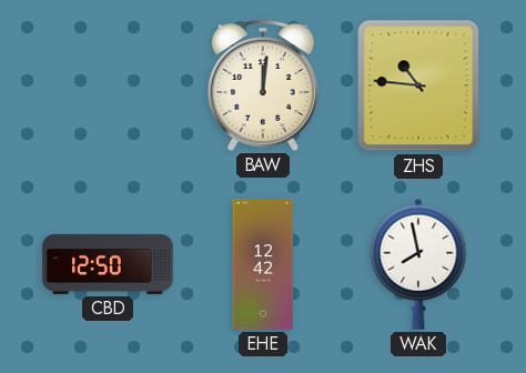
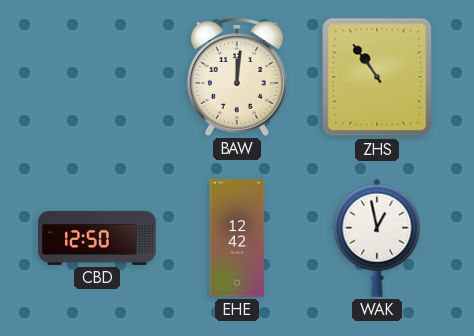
ZHS: 10:46 -> 10:54 (377, 77)
WAK: 7:58 -> 12:58 (377, 238)
